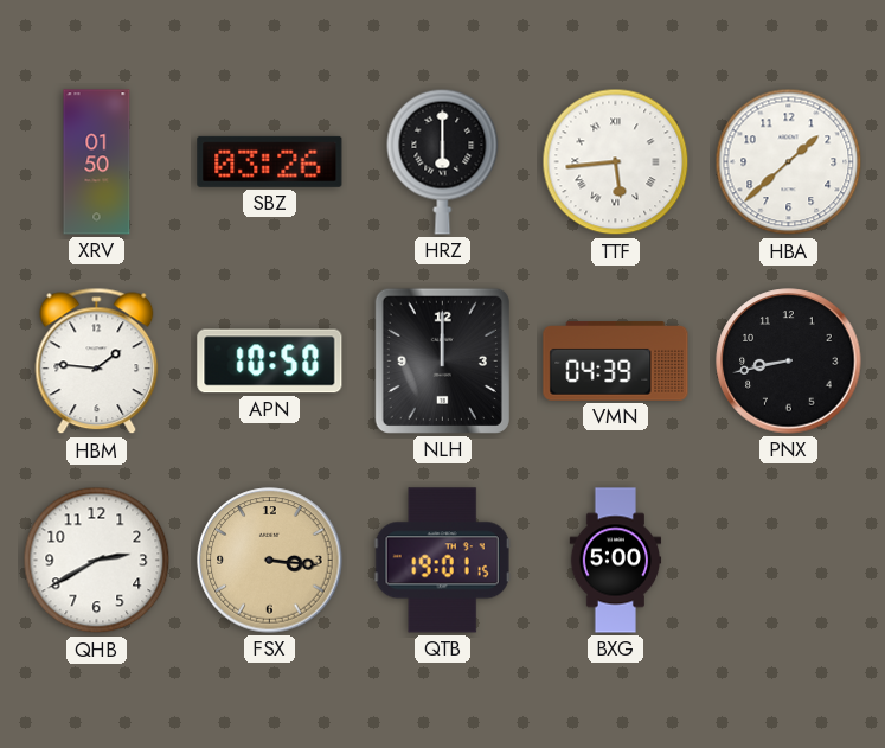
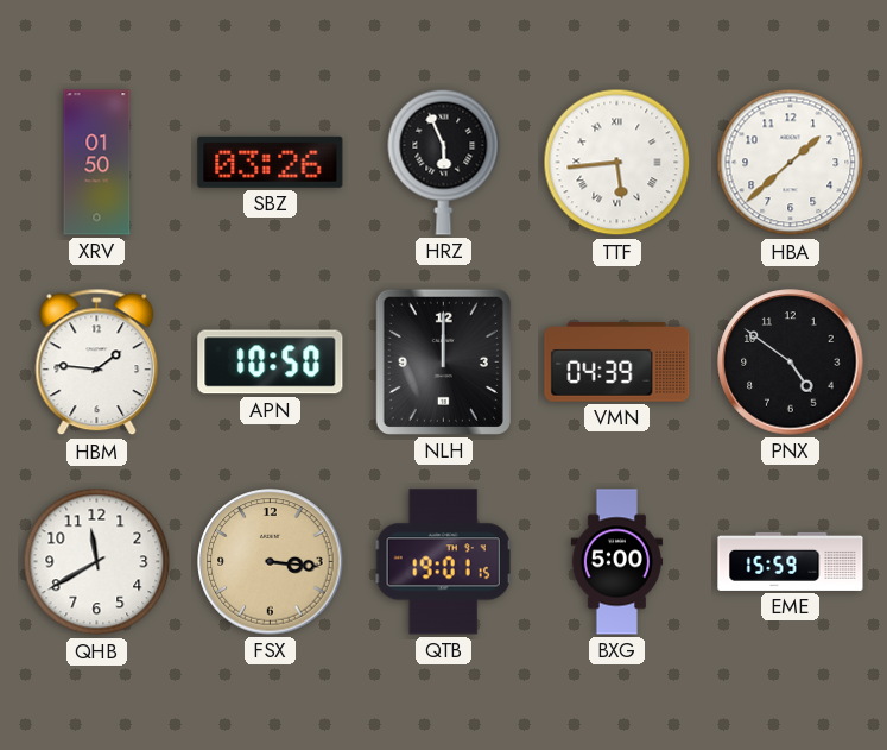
HRZ: 6:00 -> 5:56 (444, 162)
PNX: 8:43 -> 4:51 (791, 363)
QHB: 2:40 -> 11:40 (97, 562)
EME: none -> 15:59 (791, 561)
